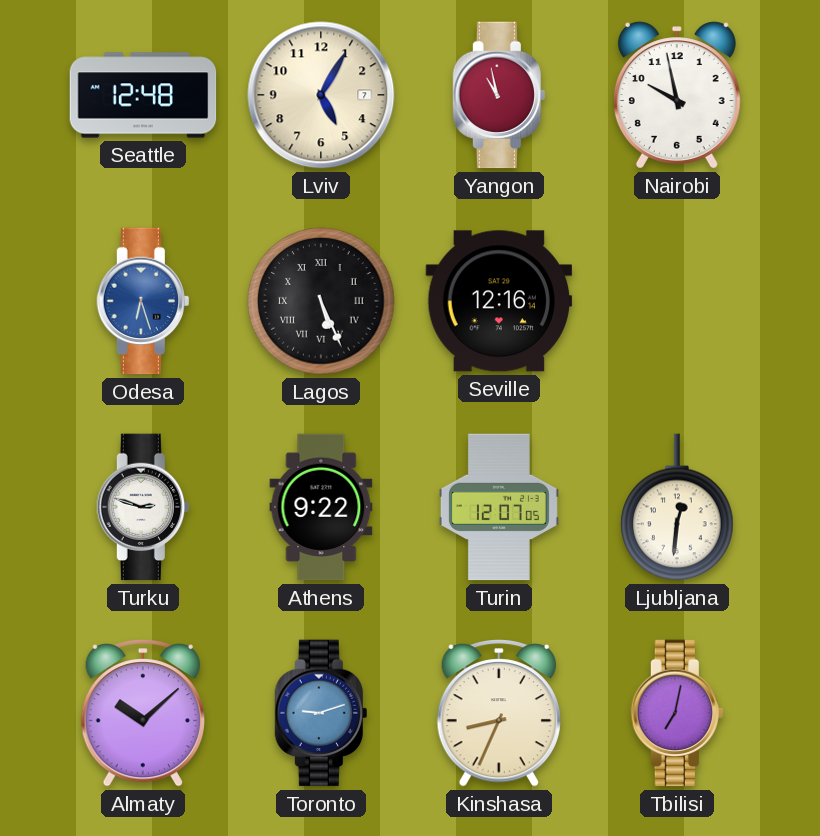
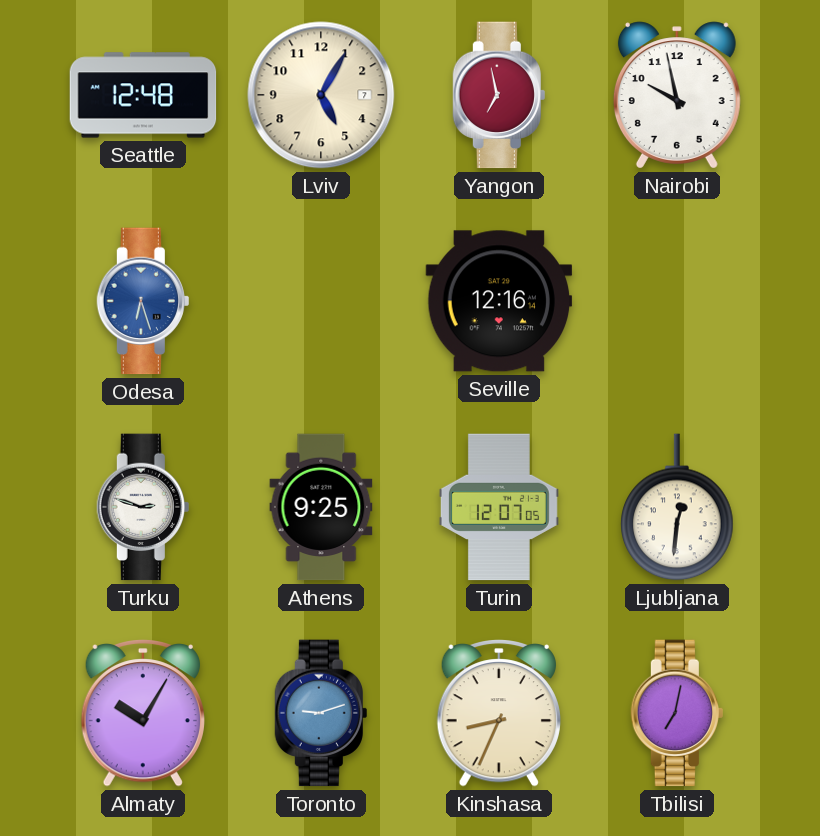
Yangon: 10:58 -> 6:58 (498, 95)
Lagos: 5:26 -> none (321, 301)
Athens: 9:22 -> 9:25 (321, 507)
Almaty: 10:08 -> 10:05 (143, 714)
